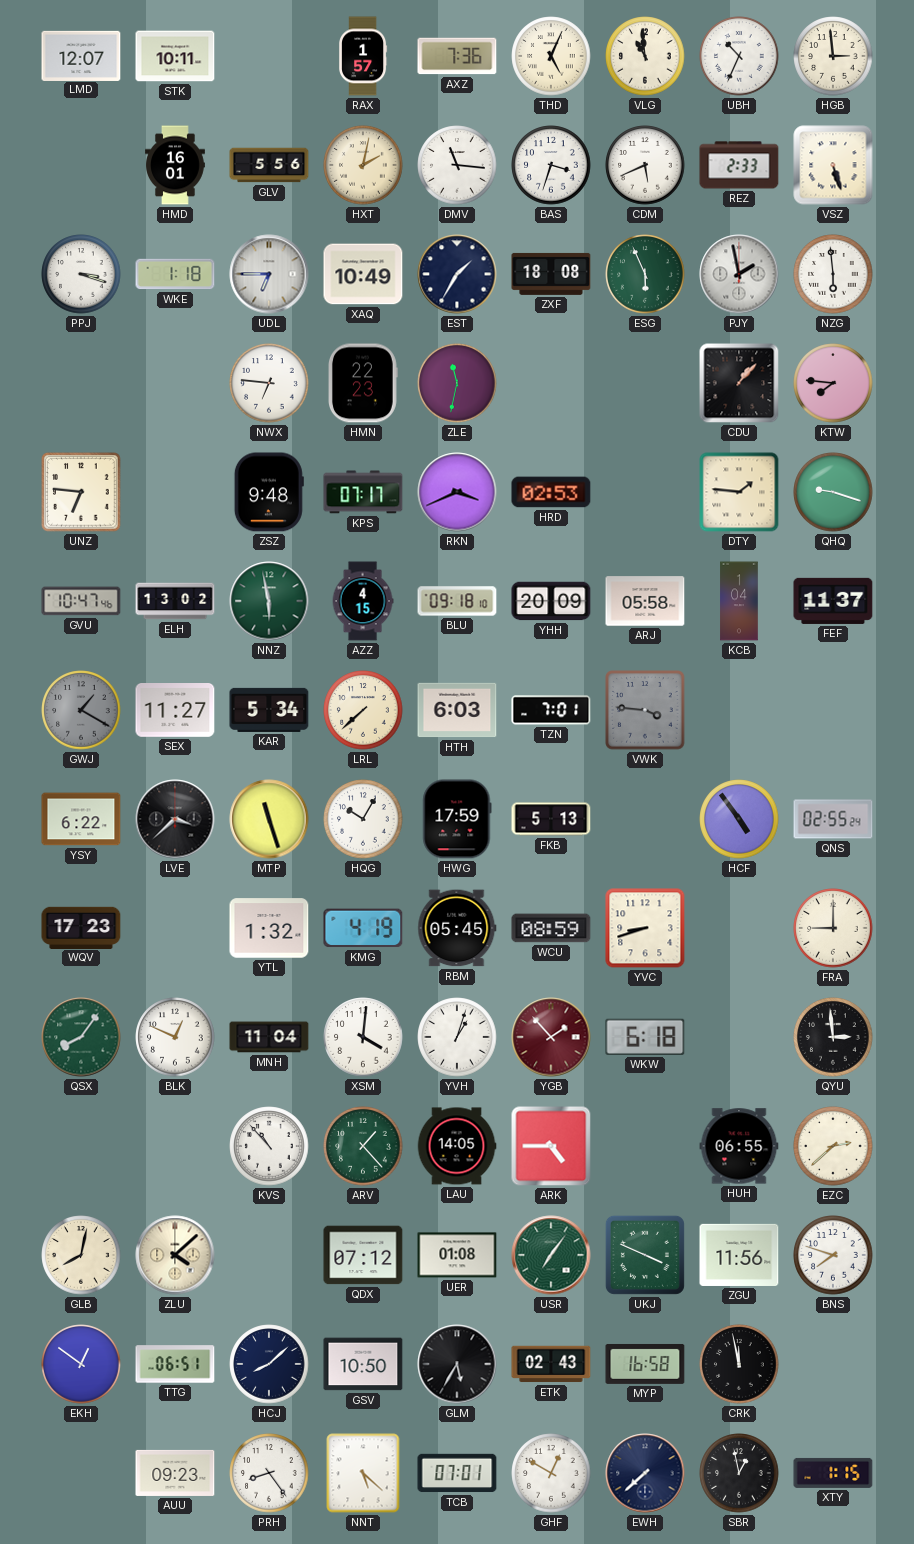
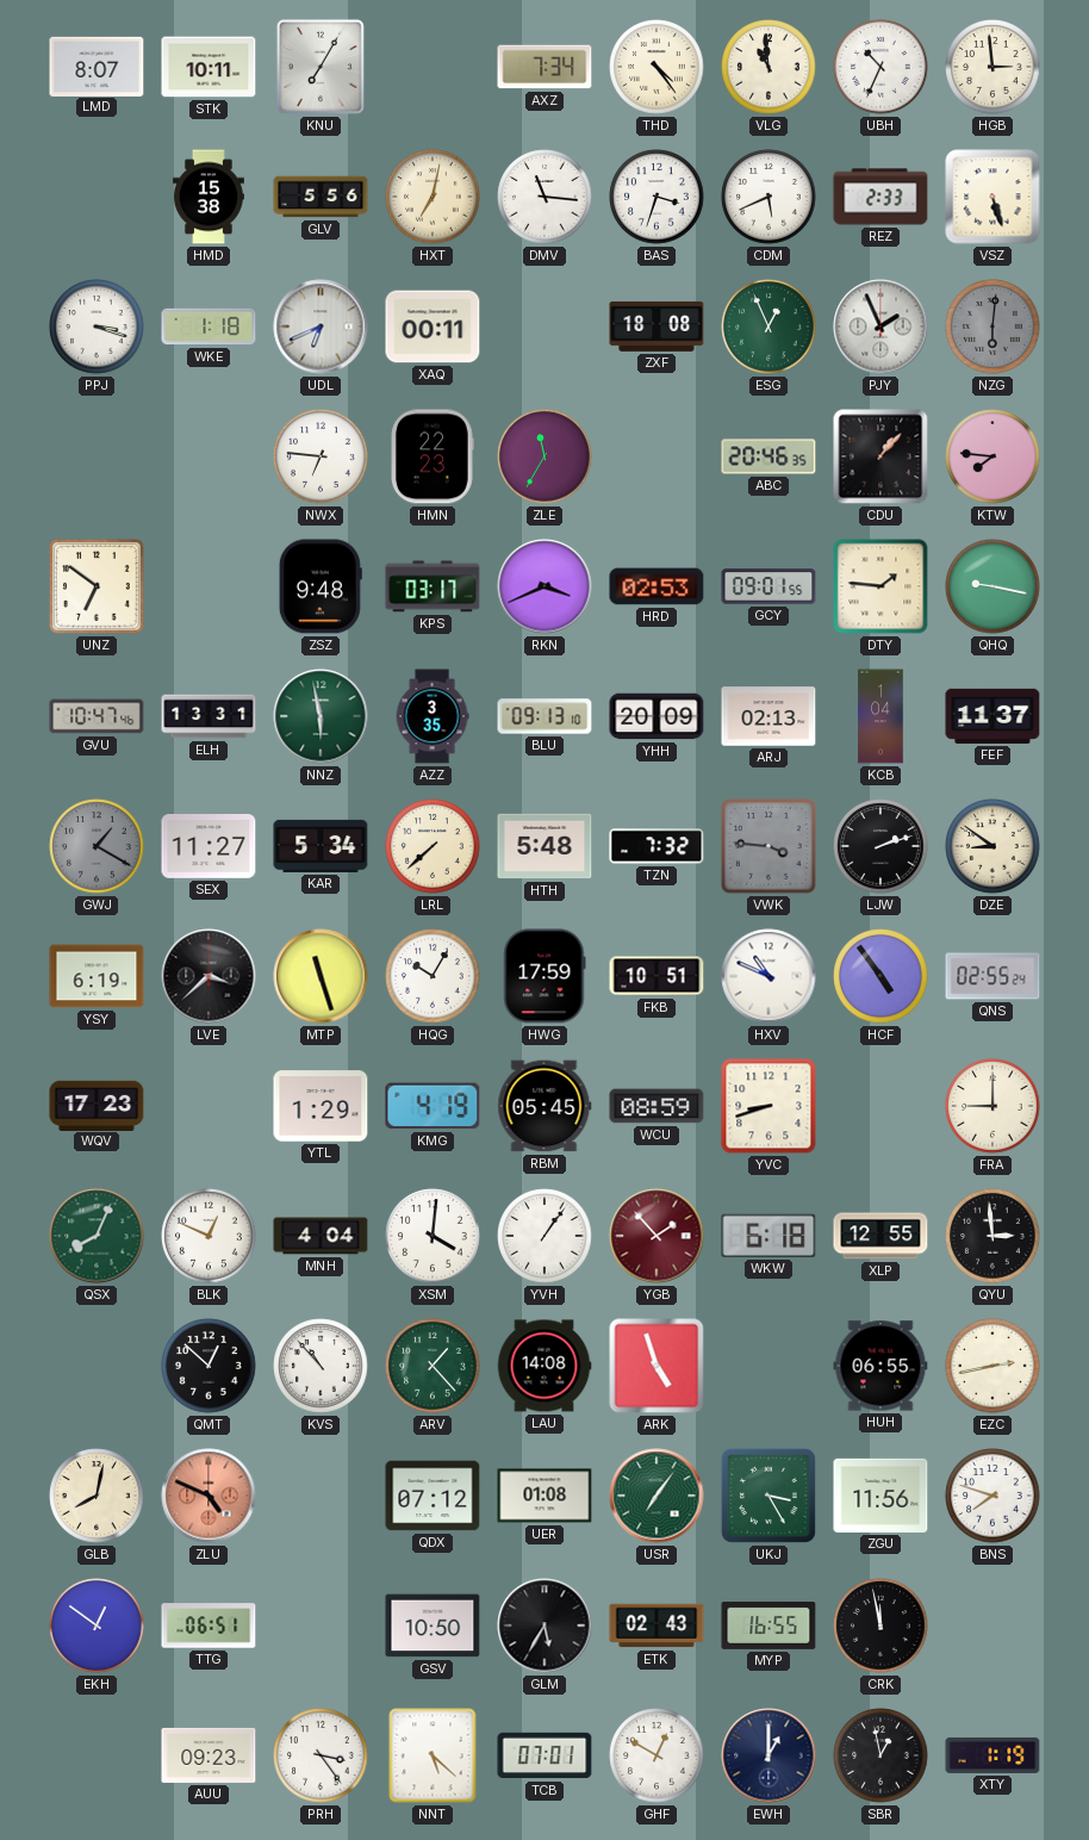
LMD: 12:07 -> 8:07 (97, 66)
KNU: none -> 7:05 (321, 67)
RAX: 1:57 -> none (364, 56)
AXZ: 7:36 -> 7:34 (544, 67)
THD: 5:04 -> 4:24 (656, 67)
HMD: 16:01 -> 15:38 (210, 197)
HXT: 2:02 -> 7:02 (433, 197)
UDL: 6:45 -> 6:41 (321, 327)
XAQ: 10:49 -> 00:11 (433, 327)
EST: 1:35 -> none (457, 274)
ESG: 5:56 -> 12:56 (768, 327)
PJY: 1:58 -> 1:56 (880, 327)
NZG: 5:59 -> 6:01 (992, 327)
NZG dial: white -> grey (992, 327)
ZLE: 11:32 -> 11:35 (544, 456)
ABC: none -> 20:46 (768, 456)
UNZ: 6:46 -> 6:51 (97, 586)
KPS: 07:17 -> 03:17 (433, 586)
GCY: none -> 09:01 (768, 586)
QHQ: 9:18 -> 9:17 (992, 586)
ELH: 13:02 -> 13:31 (209, 716)
AZZ: 4:15 -> 3:35 (433, 716)
BLU: 09:18 -> 09:13 (544, 716)
ARJ: 05:58 -> 02:13 (768, 716)
HTH: 6:03 -> 5:48 (544, 846)
TZN: 7:01 -> 7:32 (656, 846)
LJW: none -> 2:12 (880, 846)
DZE: none -> 8:51 (992, 846)
YSY: 6:22 -> 6:19 (97, 976)
FKB: 5:13 -> 10:51 (656, 976)
HXV: none -> 10:49 (768, 976)
YTL: 1:32 -> 1:29 (321, 1106)
QSX: 8:06 -> 8:04 (97, 1236)
MNH: 11:04 -> 4:04 (321, 1236)
YVH: 1:03 -> 1:06 (544, 1236)
XLP: none -> 12:55 (880, 1236)
QMT: none -> 12:52 (209, 1366)
LAU: 14:05 -> 14:08 (544, 1366)
ARK: 4:45 -> 4:57 (656, 1366)
EZC: 2:38 -> 2:43 (992, 1366)
ZLU: 4:08 -> 4:49 (209, 1496)
ZLU dial: cream -> salmon (209, 1496)
UKJ: 3:49 -> 3:25 (768, 1496)
HCJ: 8:08 -> none (269, 1364)
MYP: 16:58 -> 16:55 (768, 1625)
PRH: 8:24 -> 3:24 (321, 1755)
EWH: 7:38 -> 1:00 (768, 1755)
XTY: 1:15 -> 1:19 (992, 1755)
